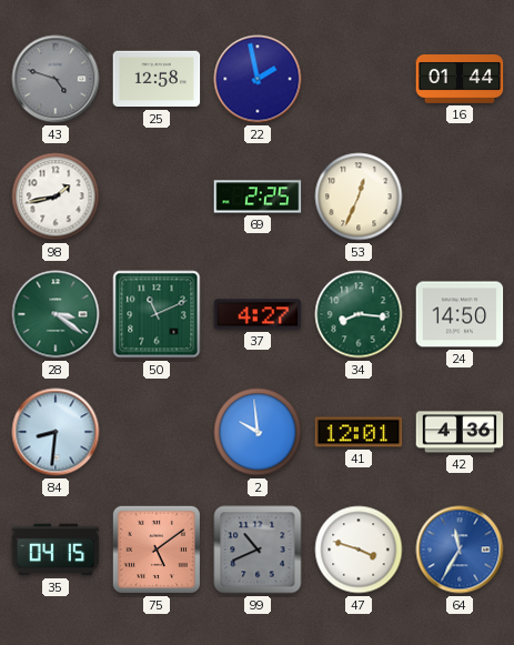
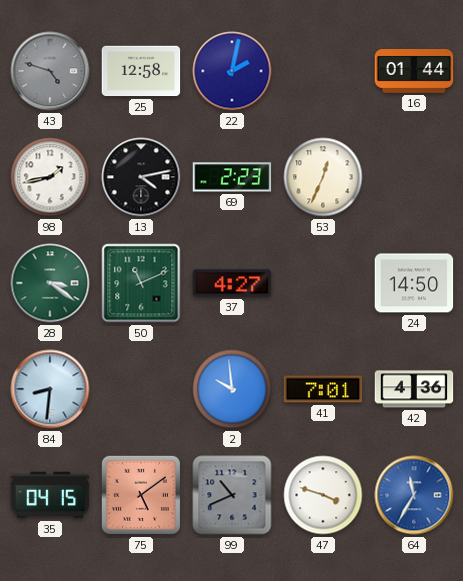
22: 1:58 -> 2:02 (232, 71)
13: none -> 4:13 (141, 177)
69: 2:25 -> 2:23 (232, 177)
34: 8:16 -> none (359, 314)
41: 12:01 -> 7:01 (323, 389)
